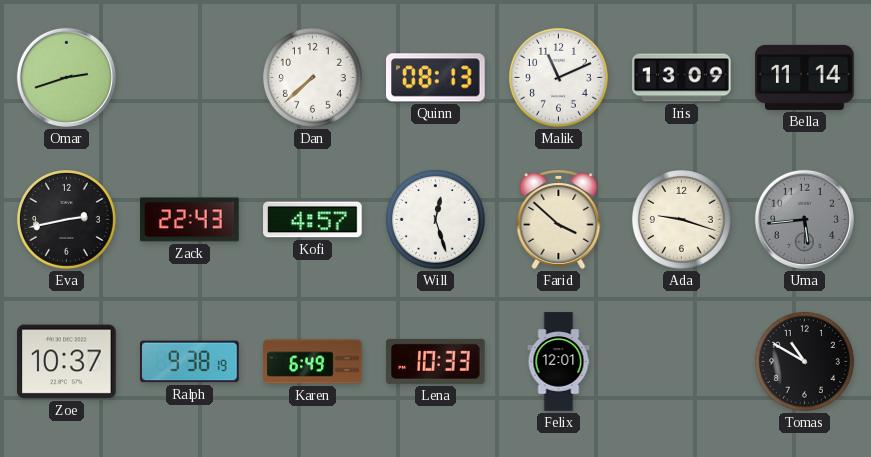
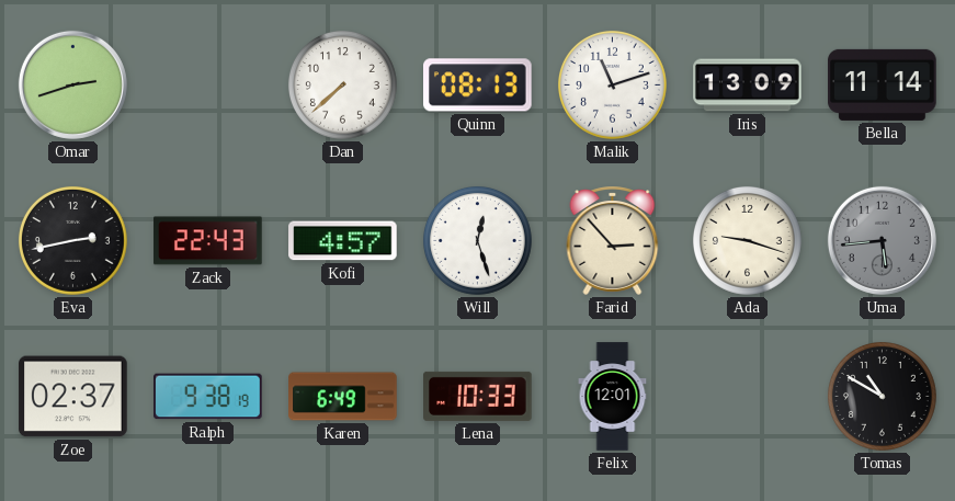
Malik: 11:11 -> 11:12 (612, 84)
Farid: 3:52 -> 2:53 (613, 240)
Zoe: 10:37 -> 02:37 (73, 397)
